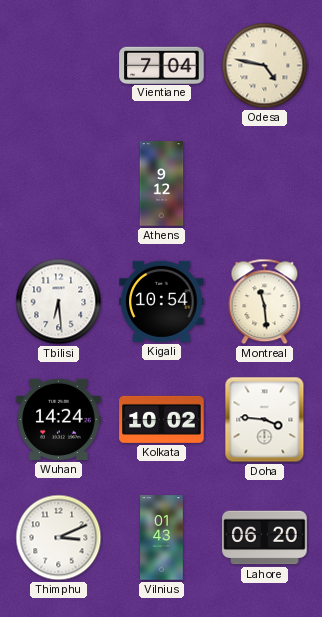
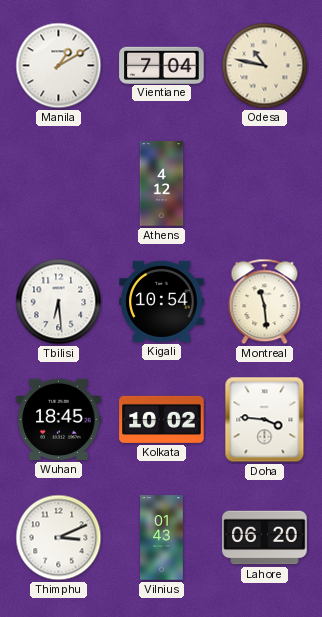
Manila: none -> 1:10 (59, 66)
Odesa: 4:47 -> 10:47 (265, 66)
Athens: 9:12 -> 4:12 (162, 184)
Wuhan: 14:24 -> 18:45 (59, 419)
